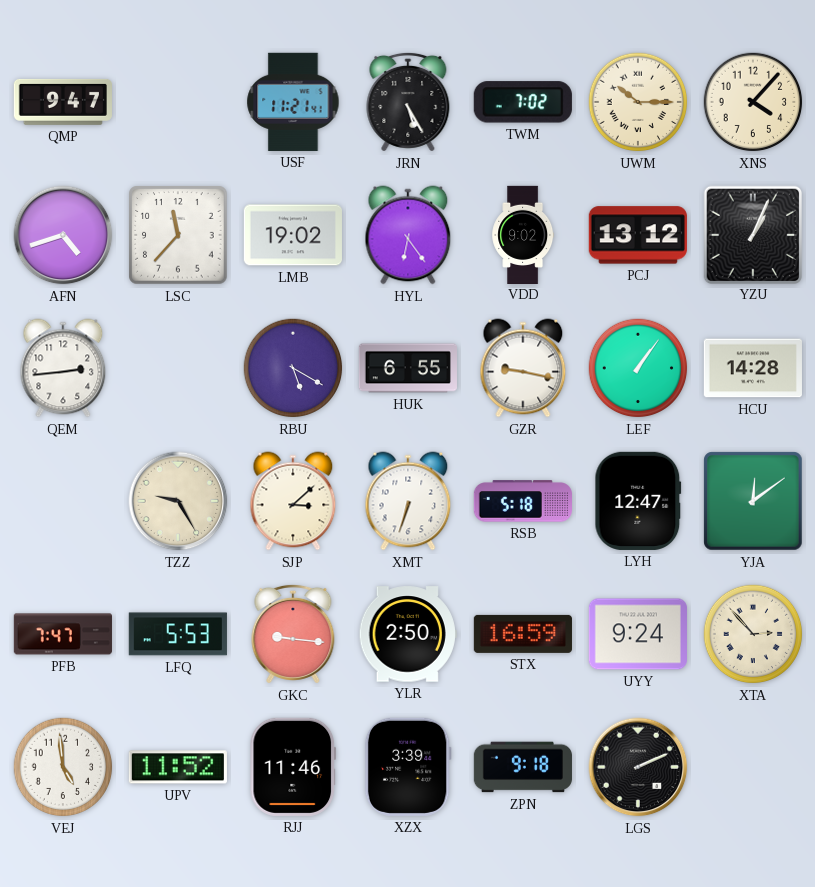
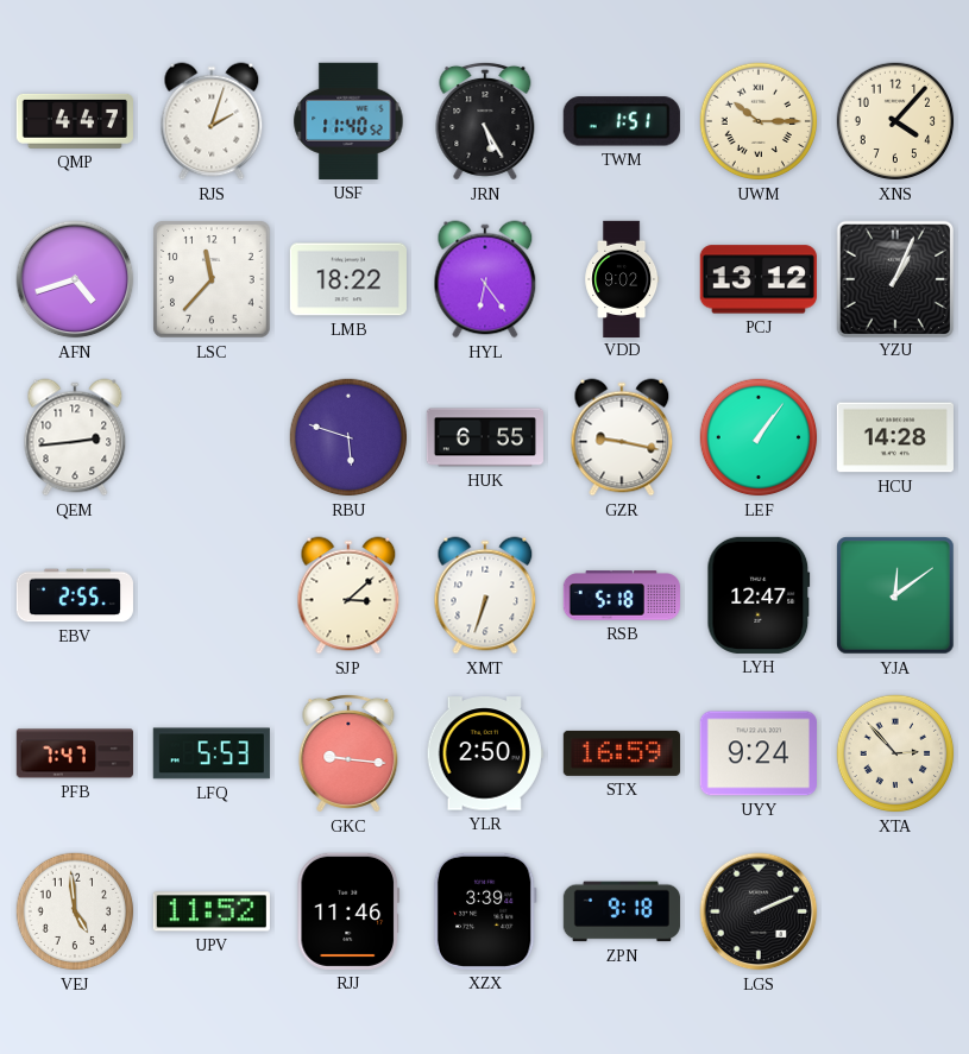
QMP: 9:47 -> 4:47 (75, 121)
RJS: none -> 2:03 (212, 121)
USF: 11:21 -> 11:40 (348, 121)
TWM: 7:02 -> 1:51 (622, 121)
LMB: 19:02 -> 18:22 (348, 279)
RBU: 5:20 -> 5:48 (348, 437)
EBV: none -> 2:55 (75, 595)
TZZ: 9:25 -> none (178, 501)
